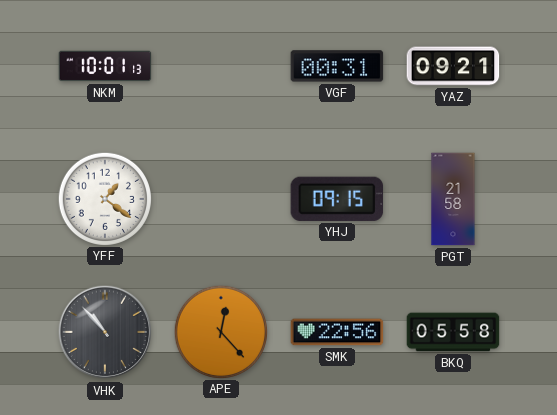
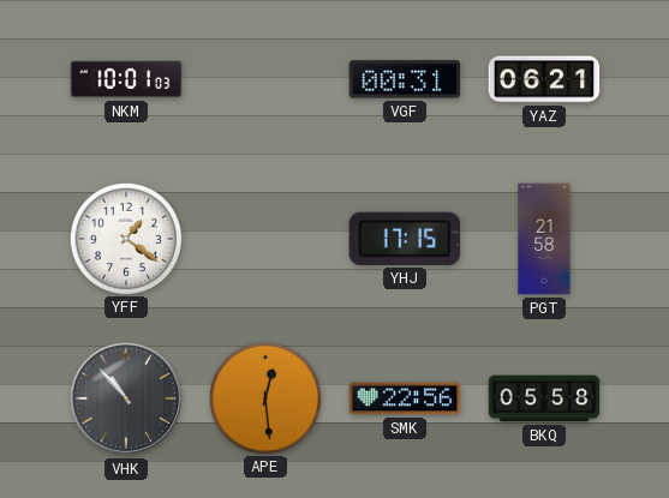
NKM: 10:01:13 -> 10:01:03 (126, 79)
YAZ: 09:21 -> 06:21 (544, 79)
YHJ: 09:15 -> 17:15 (405, 239)
APE: 12:23 -> 12:29 (264, 397)
